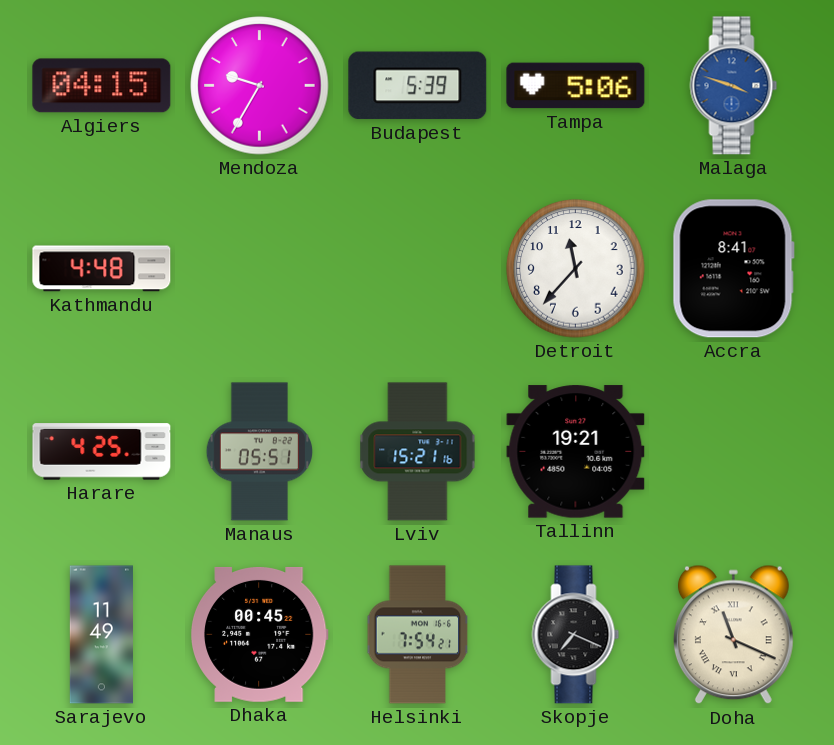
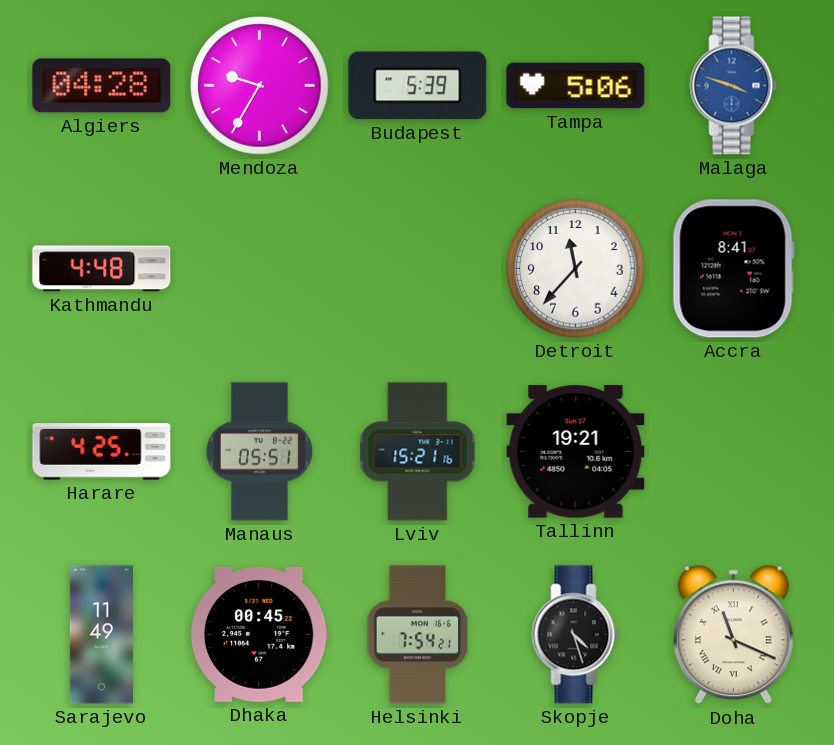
Algiers: 04:15 -> 04:28 (102, 86)
Skopje: 7:19 -> 4:27 (576, 635)
